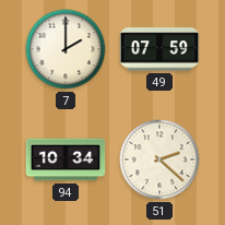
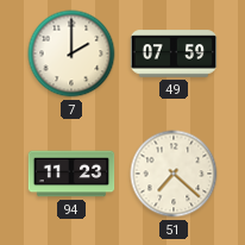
94: 10:34 -> 11:23 (71, 174)
51: 2:22 -> 7:22 (174, 174)
